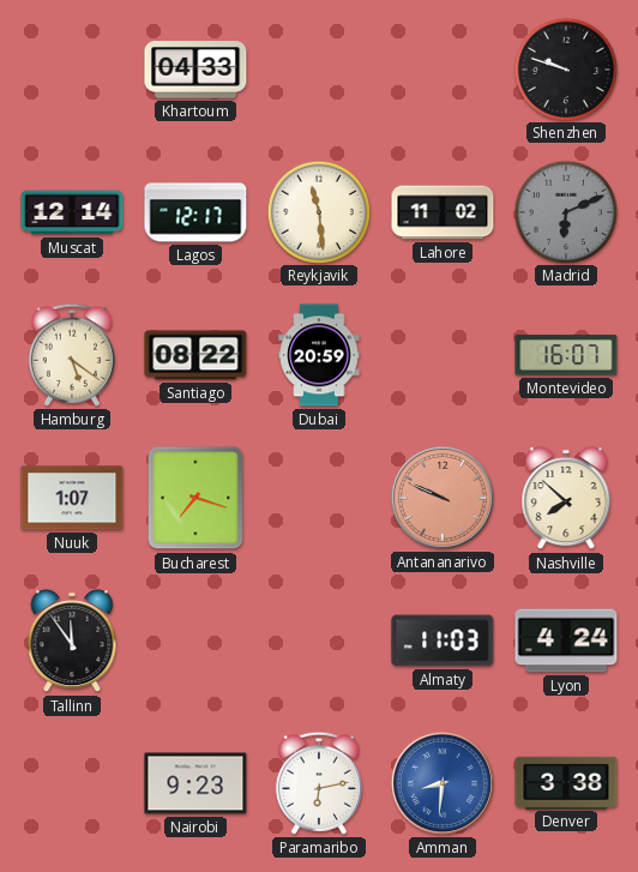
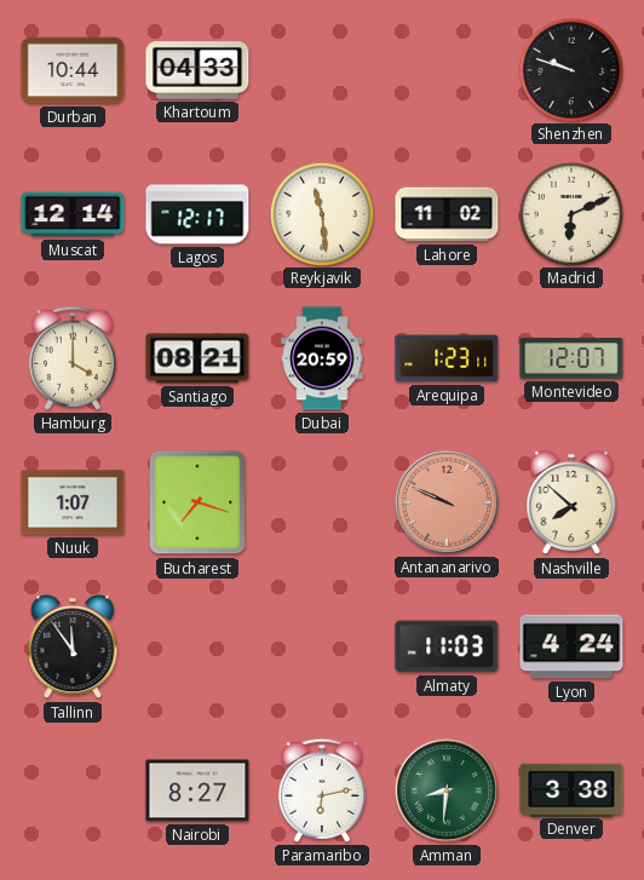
Durban: none -> 10:44 (73, 70)
Madrid dial: grey -> cream (570, 213)
Hamburg: 5:21 -> 4:00 (73, 358)
Santiago: 08:22 -> 08:21 (197, 358)
Arequipa: none -> 1:23 (447, 358)
Montevideo: 16:07 -> 12:07 (571, 358)
Nairobi: 9:23 -> 8:27 (197, 790)
Amman dial: blue -> green (447, 790)
